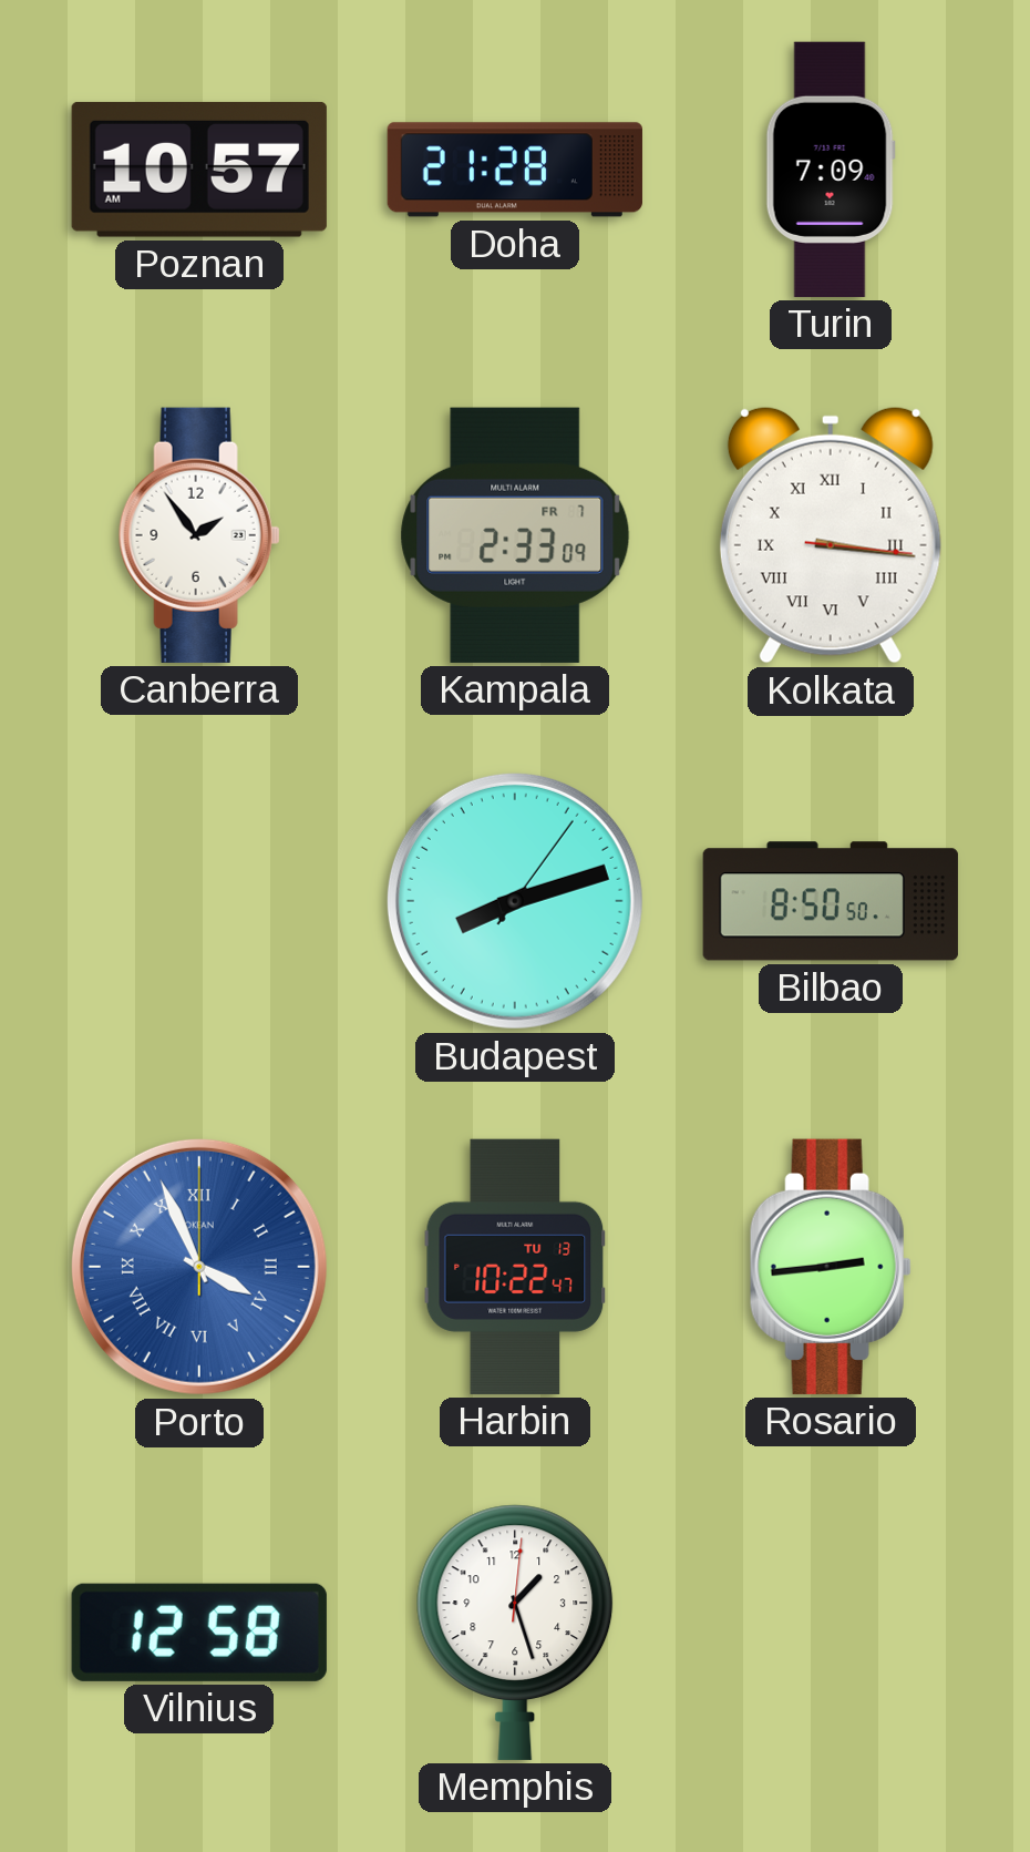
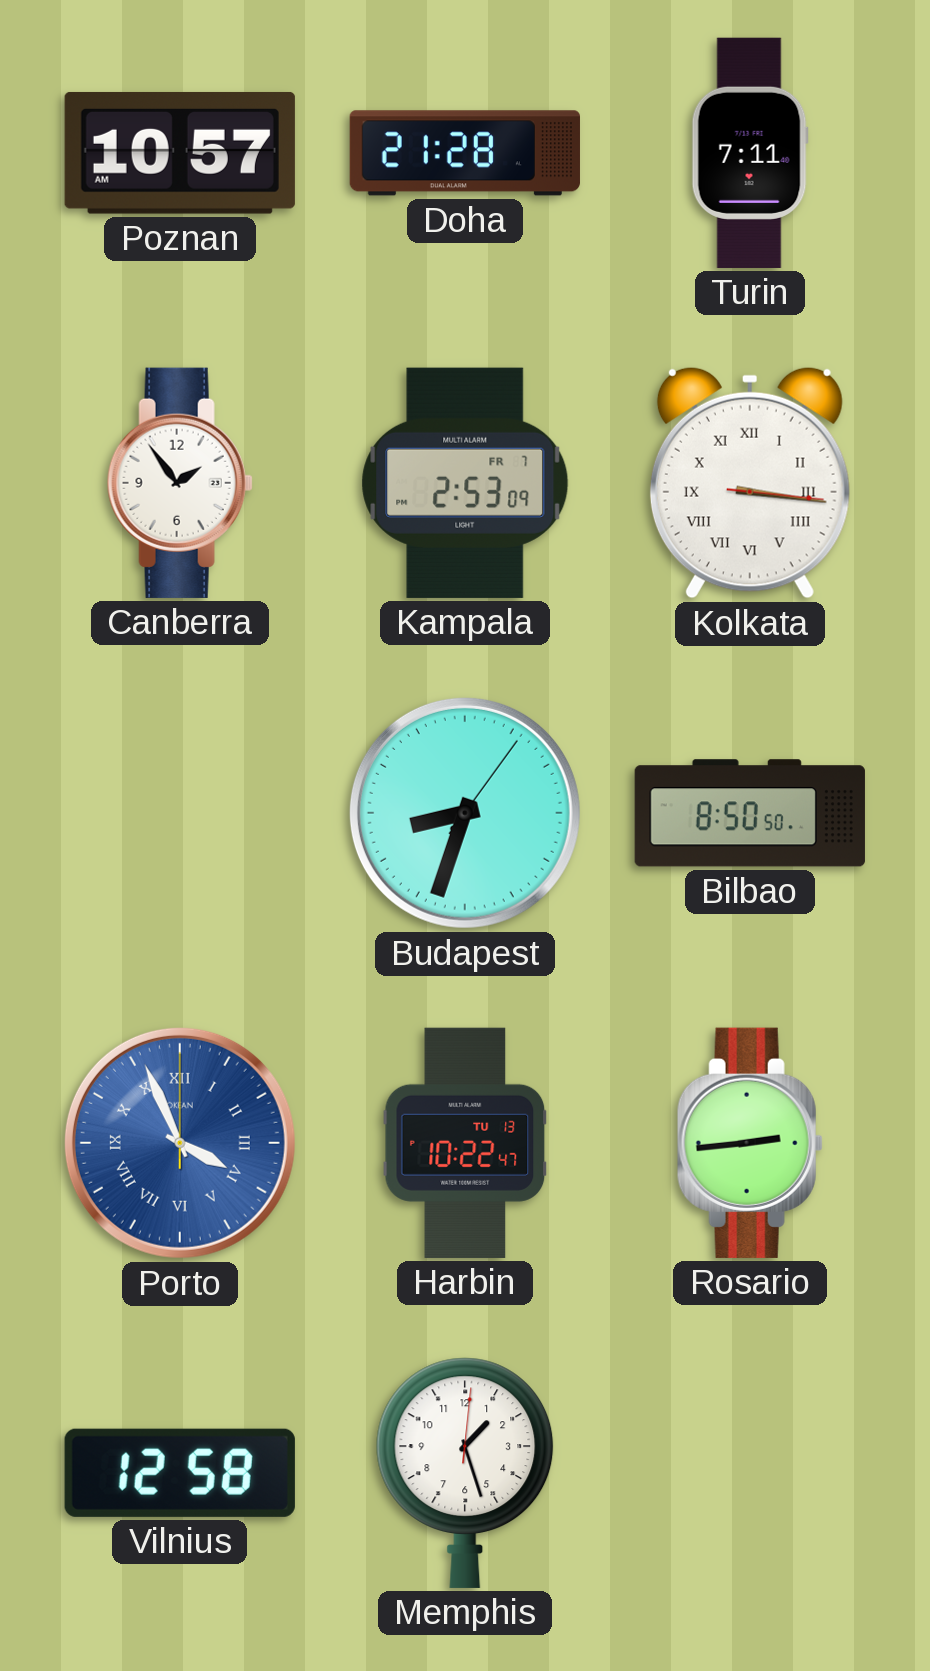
Turin: 7:09 -> 7:11 (750, 153)
Kampala: 2:33 -> 2:53 (465, 483)
Budapest: 8:12 -> 8:33 (465, 813)
